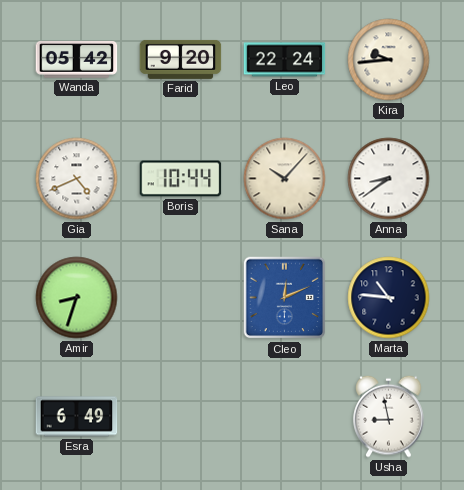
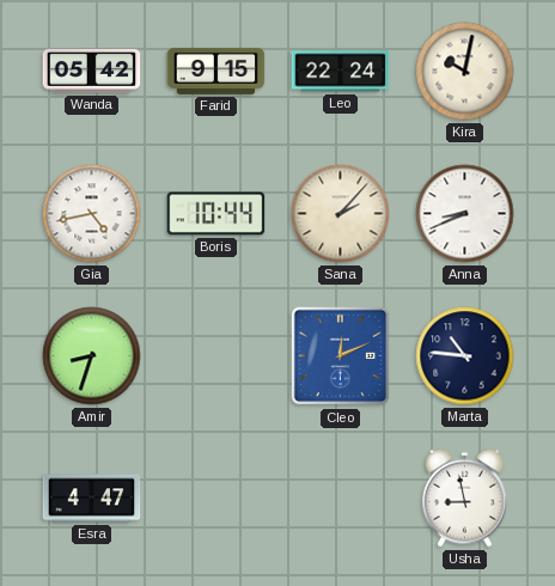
Farid: 9:20 -> 9:15 (216, 71)
Kira: 9:44 -> 10:02 (465, 72)
Gia: 4:41 -> 4:43 (92, 214)
Sana: 10:07 -> 2:07 (341, 214)
Anna: 8:39 -> 8:41 (465, 214)
Esra: 6:49 -> 4:47 (92, 499)
